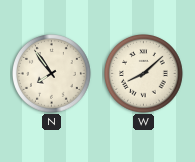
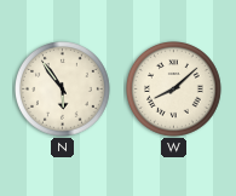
N: 7:54 -> 5:54 (63, 90)
